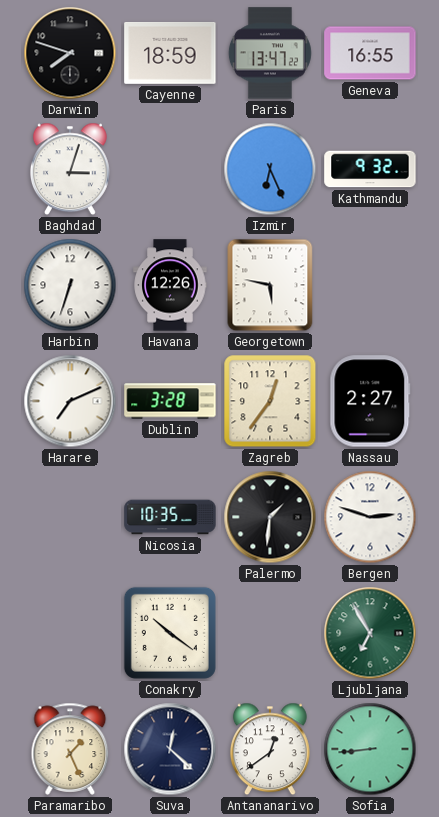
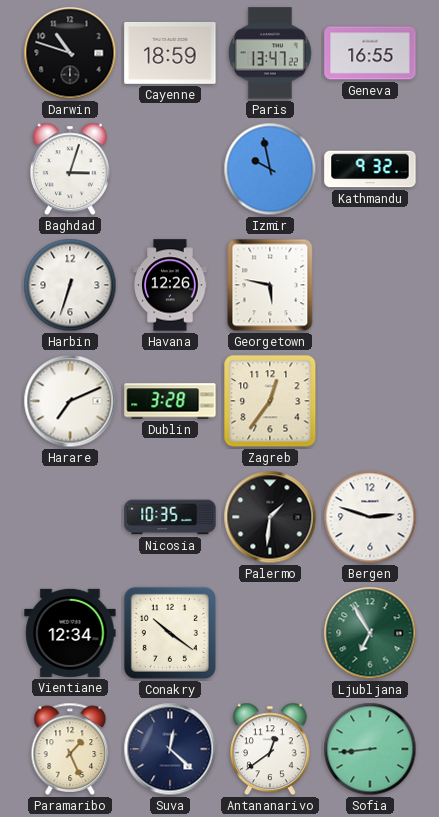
Darwin: 7:48 -> 10:48 (70, 53)
Izmir: 6:26 -> 9:58 (270, 169)
Nassau: 2:27 -> none (370, 401)
Vientiane: none -> 12:34 (70, 633)
